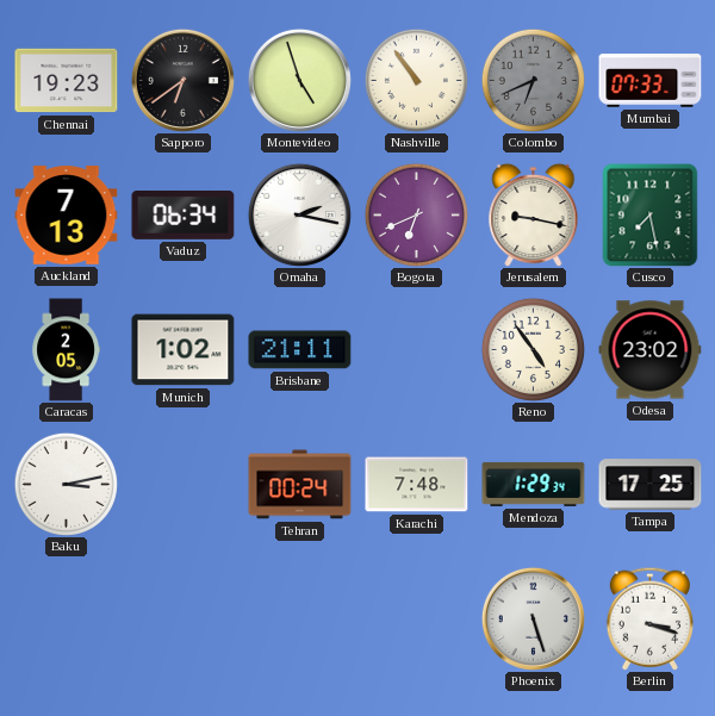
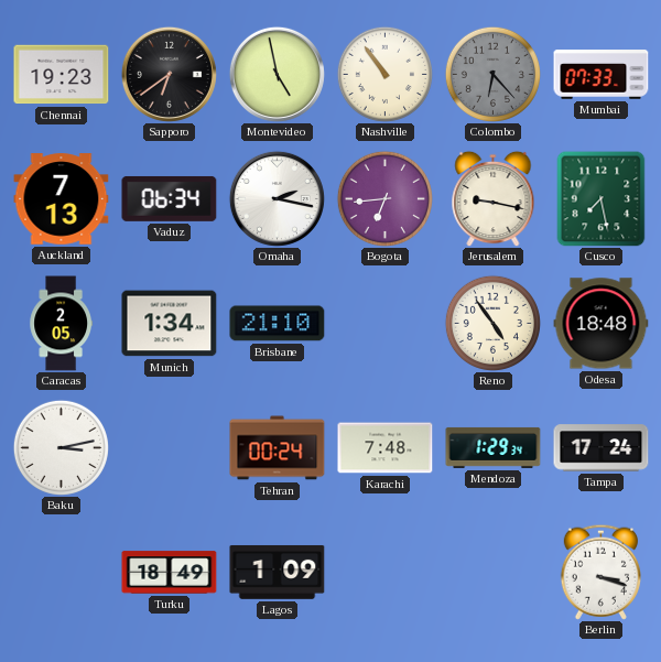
Montevideo: 4:57 -> 4:58 (277, 74)
Colombo: 6:41 -> 6:23 (492, 74)
Bogota: 6:41 -> 6:44 (384, 198)
Munich: 1:02 -> 1:34 (170, 324)
Brisbane: 21:11 -> 21:10 (278, 324)
Odesa: 23:02 -> 18:48 (602, 324)
Tampa: 17:25 -> 17:24 (602, 448)
Turku: none -> 18:49 (170, 573)
Lagos: none -> 1:09 (278, 572)
Phoenix: 5:27 -> none (533, 618)
